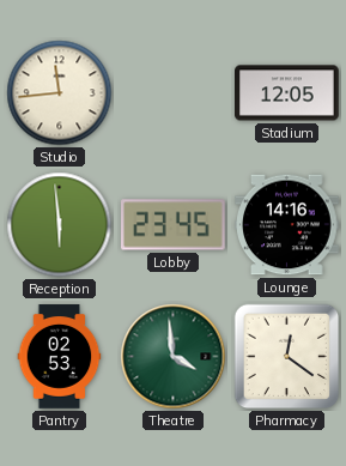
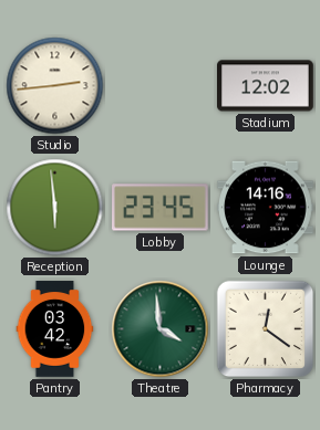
Studio: 11:44 -> 2:44 (55, 86)
Stadium: 12:05 -> 12:02 (266, 86)
Pantry: 02:53 -> 03:42 (55, 329)
